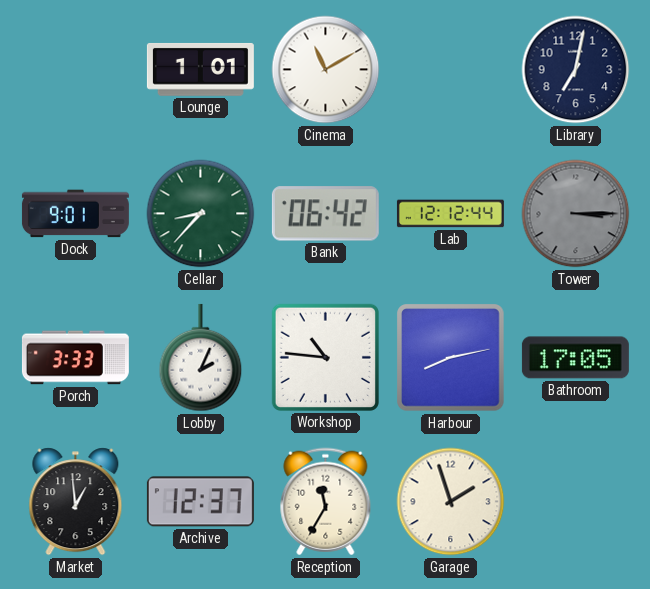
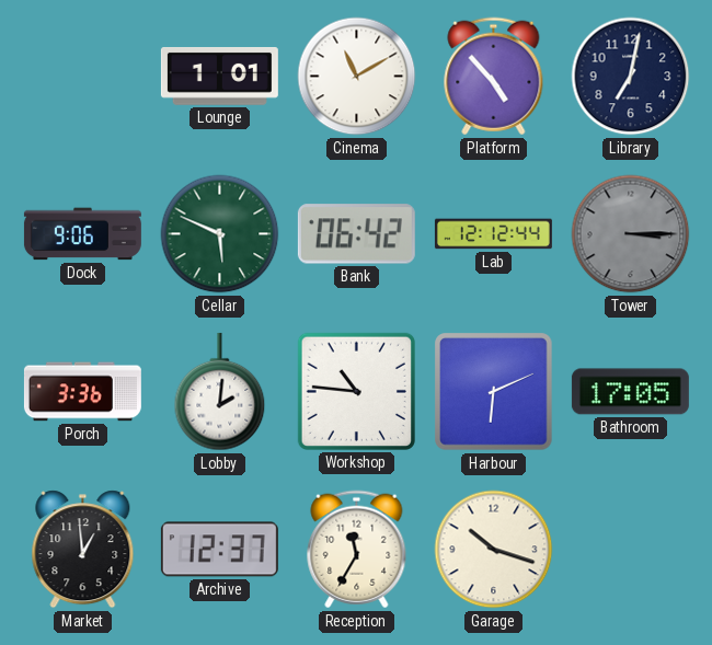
Platform: none -> 4:53 (494, 77)
Dock: 9:01 -> 9:06 (82, 234)
Cellar: 8:37 -> 5:49 (220, 234)
Porch: 3:33 -> 3:36 (82, 392)
Lobby: 2:04 -> 2:01 (220, 392)
Harbour: 8:13 -> 6:11 (494, 392)
Garage: 1:57 -> 10:18 (494, 550)
